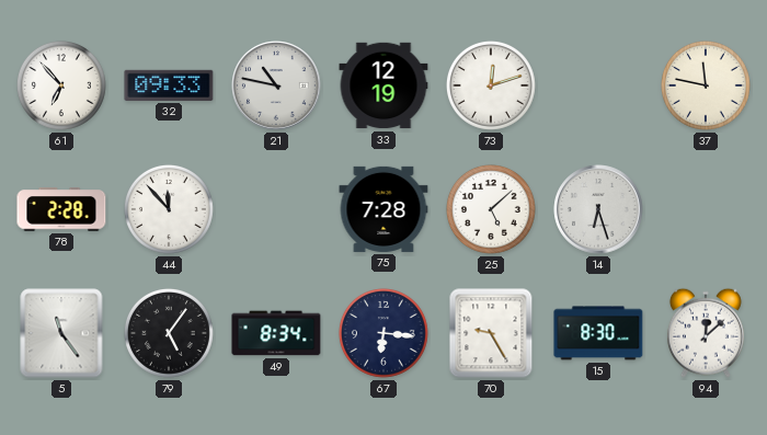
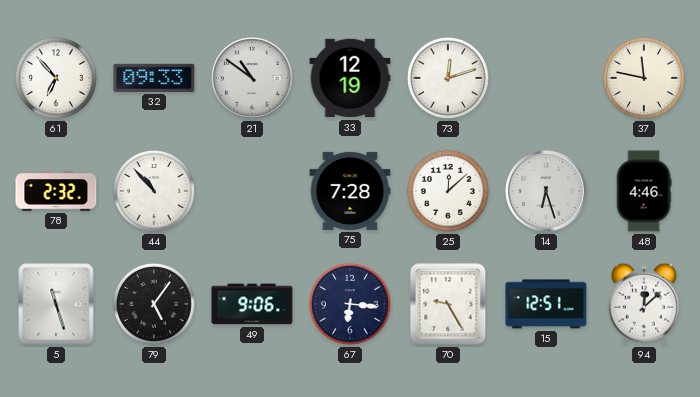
21: 10:47 -> 10:51 (252, 78)
78: 2:28 -> 2:32 (56, 191)
44: 11:53 -> 10:53 (154, 191)
25: 5:08 -> 12:08 (448, 191)
48: none -> 4:46 (644, 191)
5: 11:24 -> 11:27 (56, 304)
49: 8:34 -> 9:06 (252, 304)
15: 8:30 -> 12:51 (546, 304)
